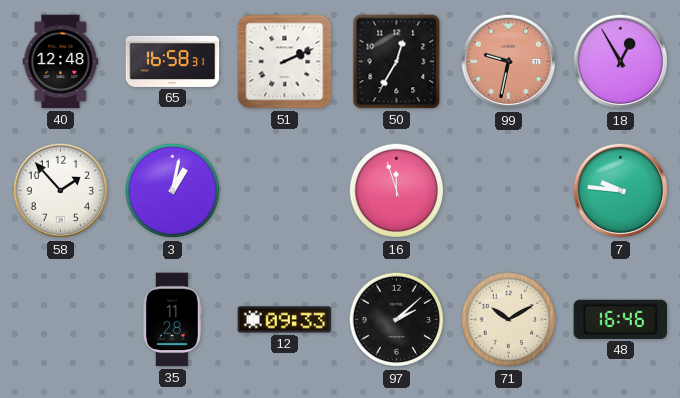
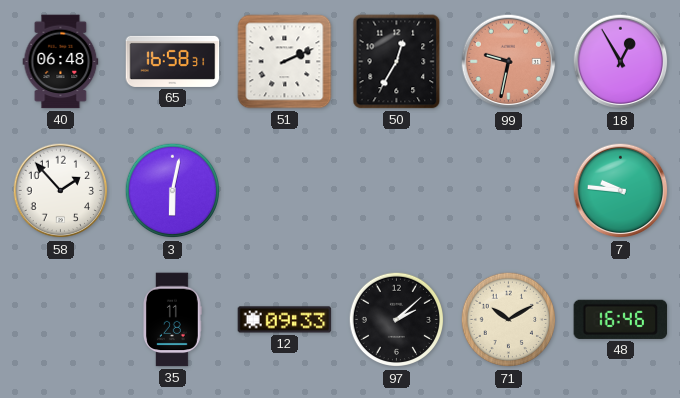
40: 12:48 -> 06:48 (61, 62)
3: 1:02 -> 6:02 (173, 191)
16: 11:57 -> none (397, 191)
